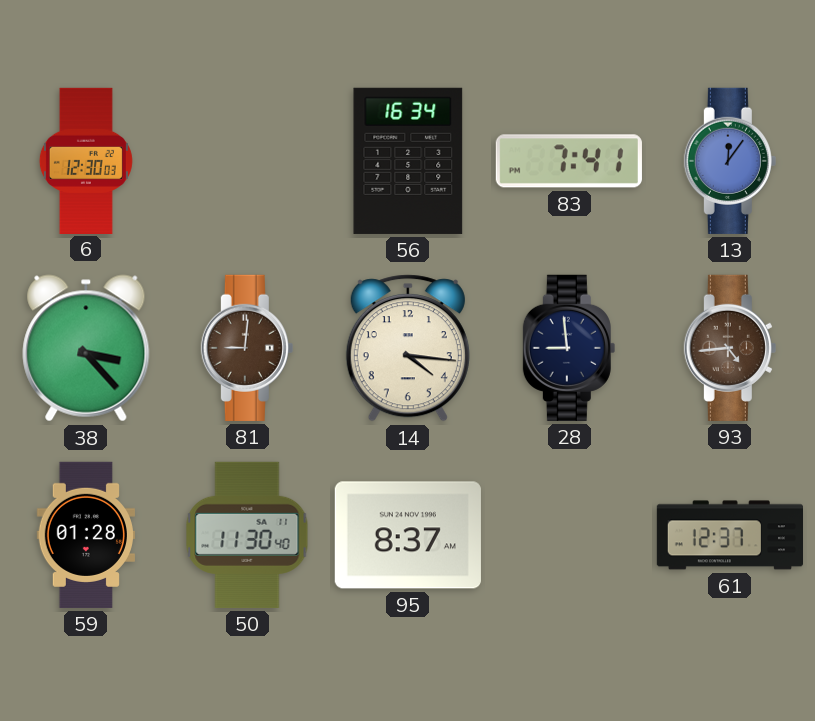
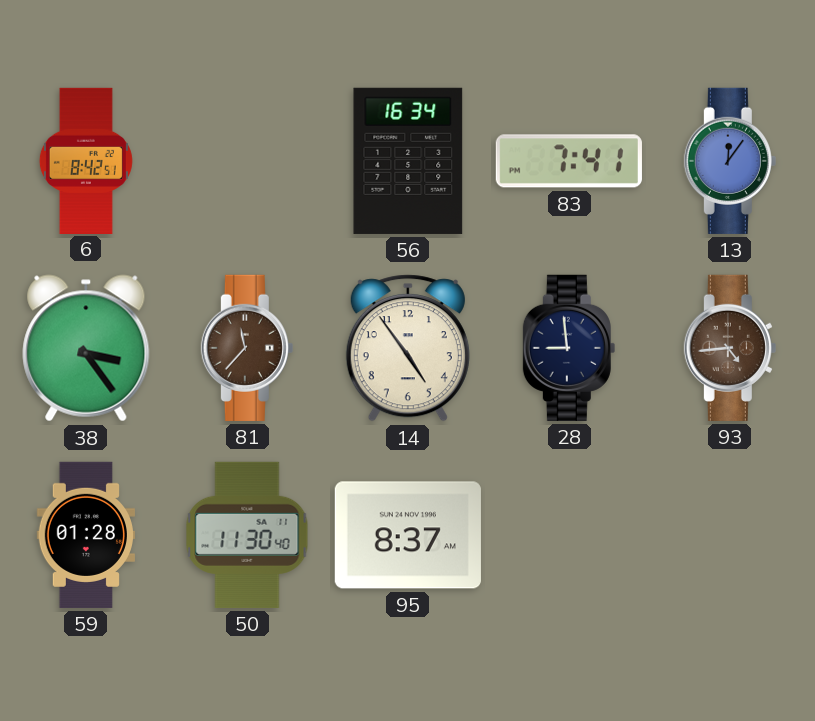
6: 12:30 -> 8:42 (86, 160)
38: 3:23 -> 3:24 (86, 348)
81: 9:01 -> 11:37 (247, 348)
14: 4:16 -> 4:54 (408, 348)
61: 12:37 -> none (729, 535)
